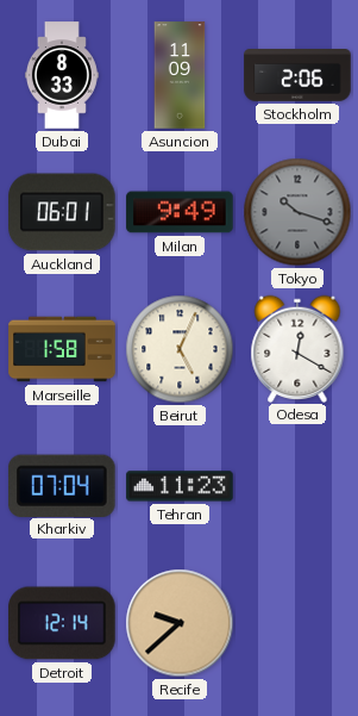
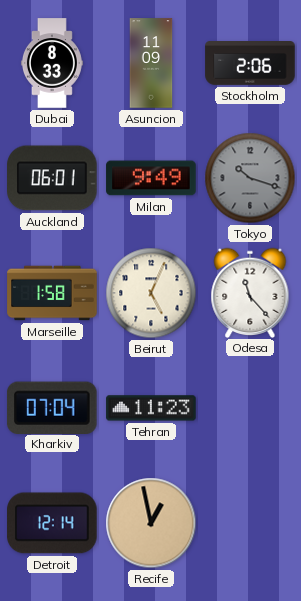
Odesa: 12:20 -> 11:23 (250, 292)
Recife: 9:38 -> 12:58 (151, 523)
